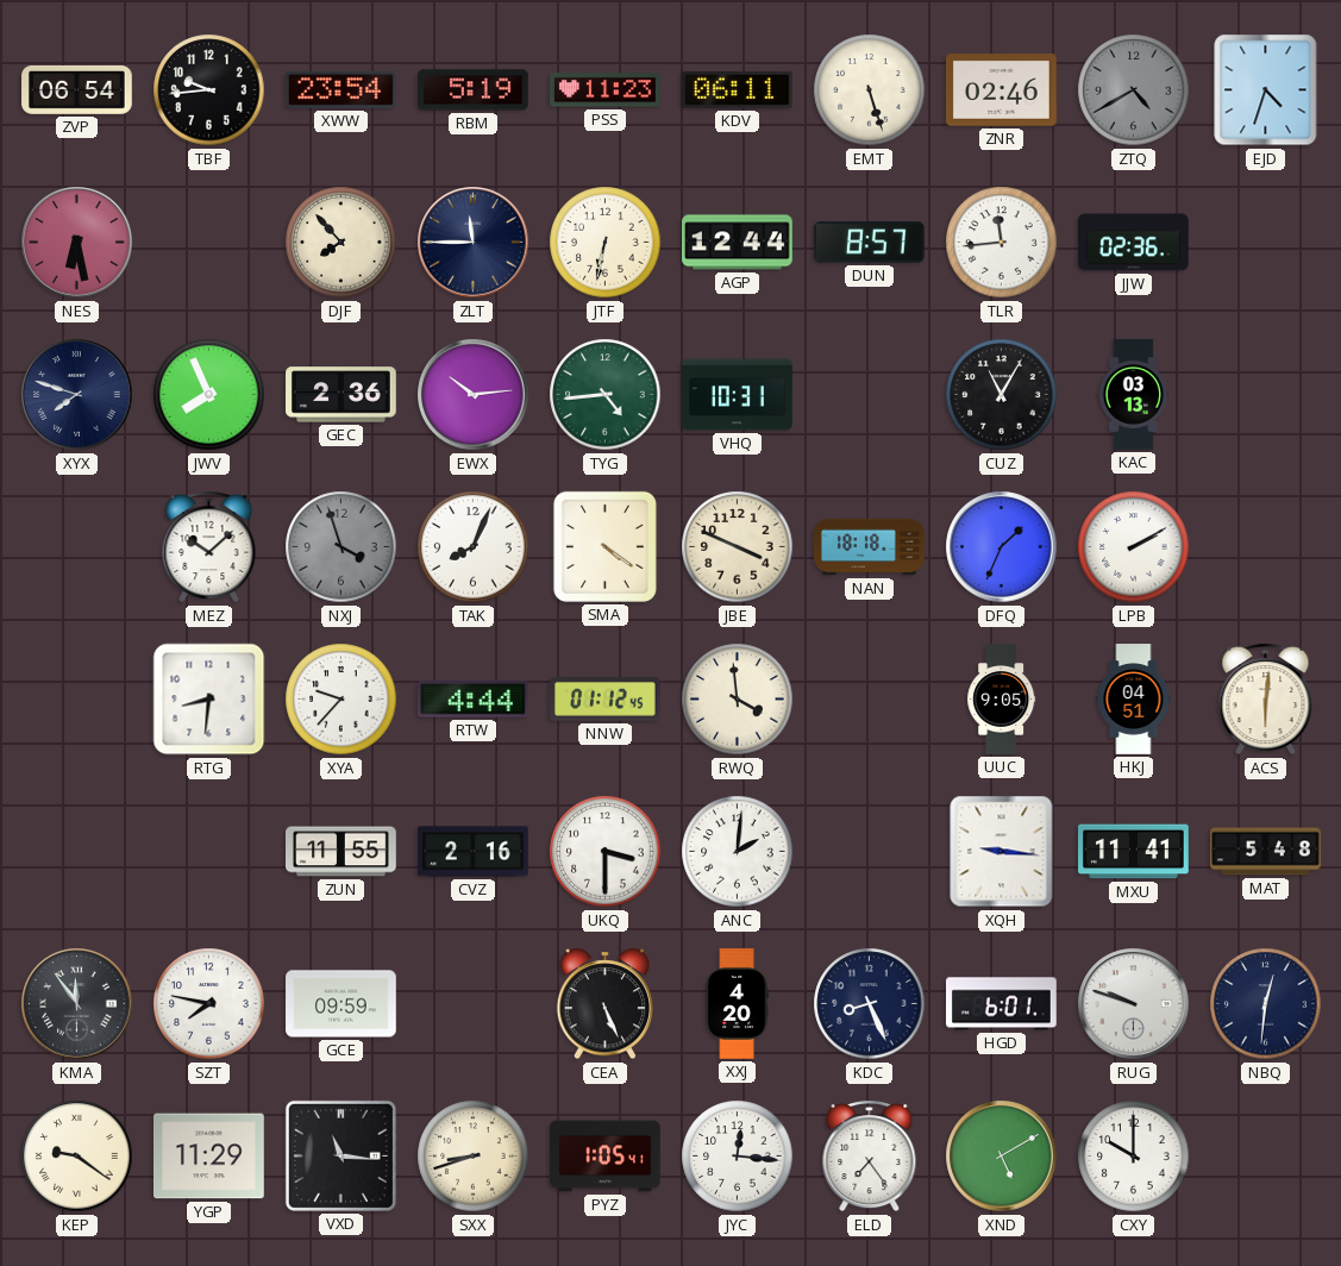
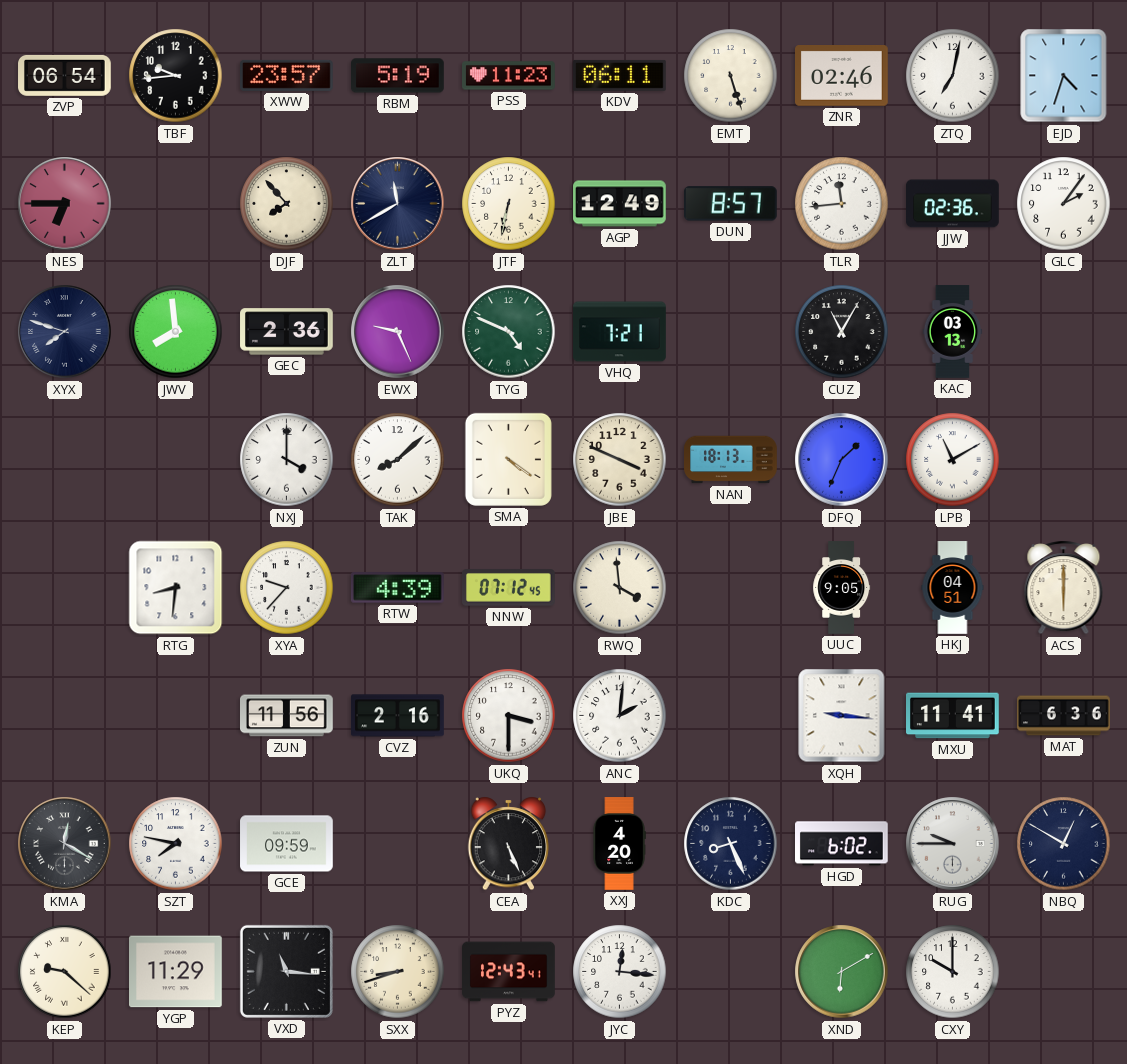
XWW: 23:54 -> 23:57 (287, 75)
ZTQ: 4:40 -> 7:02 (953, 76)
ZTQ dial: grey -> white (953, 76)
NES: 6:28 -> 6:45 (65, 204)
ZLT: 11:45 -> 11:40 (398, 204)
AGP: 12:44 -> 12:49 (620, 204)
GLC: none -> 2:06 (1064, 204)
JWV: 7:56 -> 7:59 (176, 332)
EWX: 10:14 -> 9:26 (398, 332)
TYG: 4:44 -> 4:49 (509, 332)
VHQ: 10:31 -> 7:21 (620, 332)
MEZ: 10:08 -> none (209, 547)
NXJ: 3:57 -> 4:00 (287, 460)
NXJ dial: grey -> white (287, 460)
TAK: 8:04 -> 8:08 (398, 460)
NAN: 18:18 -> 18:13 (731, 460)
LPB: 2:10 -> 11:10 (953, 460)
RTW: 4:44 -> 4:39 (397, 588)
NNW: 01:12 -> 07:12 (509, 588)
ACS: 6:01 -> 6:00 (1064, 588)
ZUN: 11:55 -> 11:56 (287, 716)
MAT: 5:48 -> 6:36 (1064, 716)
KMA: 11:54 -> 12:20 (65, 844)
HGD: 6:01 -> 6:02 (842, 844)
RUG: 9:48 -> 9:45 (953, 844)
NBQ: 12:31 -> 12:50 (1064, 844)
KEP: 9:21 -> 9:22 (65, 972)
PYZ: 1:05 -> 12:43 (509, 972)
ELD: 7:24 -> none (870, 1157)
XND: 5:10 -> 6:10 (842, 972)
